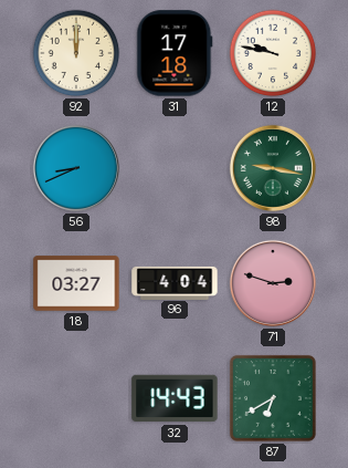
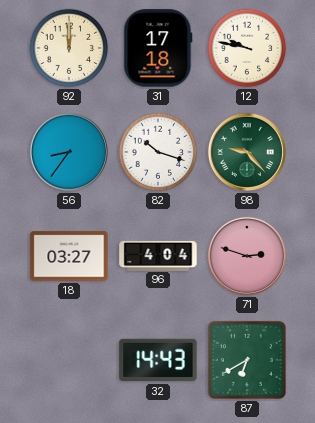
56: 8:41 -> 8:36 (69, 152)
82: none -> 10:18 (158, 152)
98: 9:17 -> 9:23 (247, 152)
